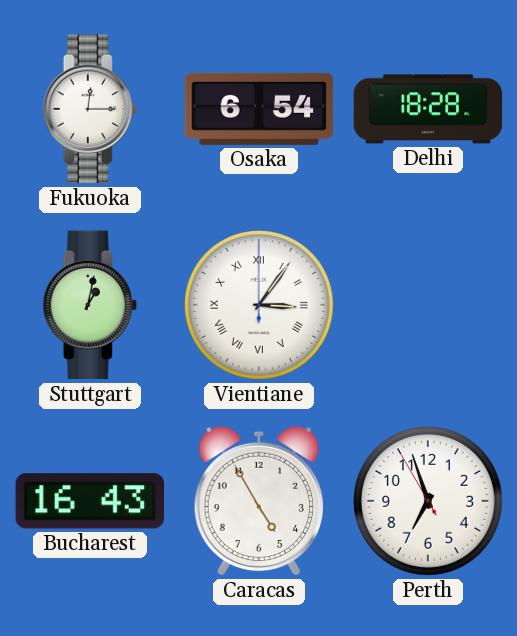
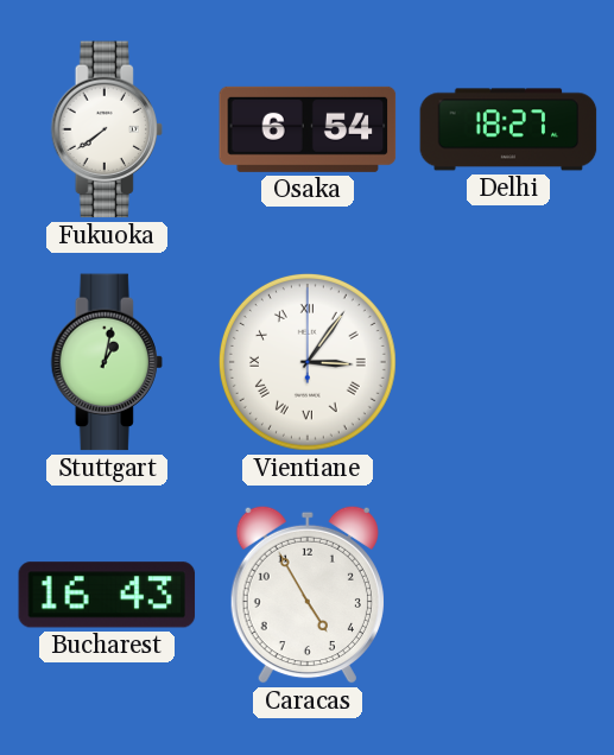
Fukuoka: 12:15 -> 7:39 (106, 129)
Delhi: 18:28 -> 18:27 (508, 129)
Perth: 6:56 -> none (428, 501)
